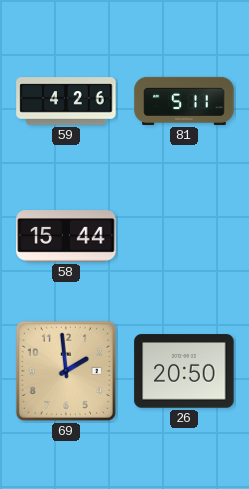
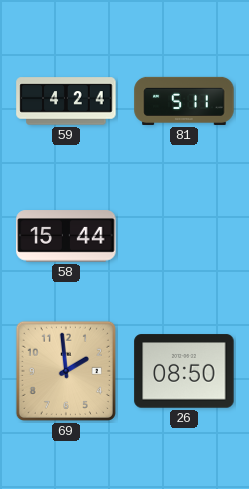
59: 4:26 -> 4:24 (66, 101)
26: 20:50 -> 08:50 (184, 371)
